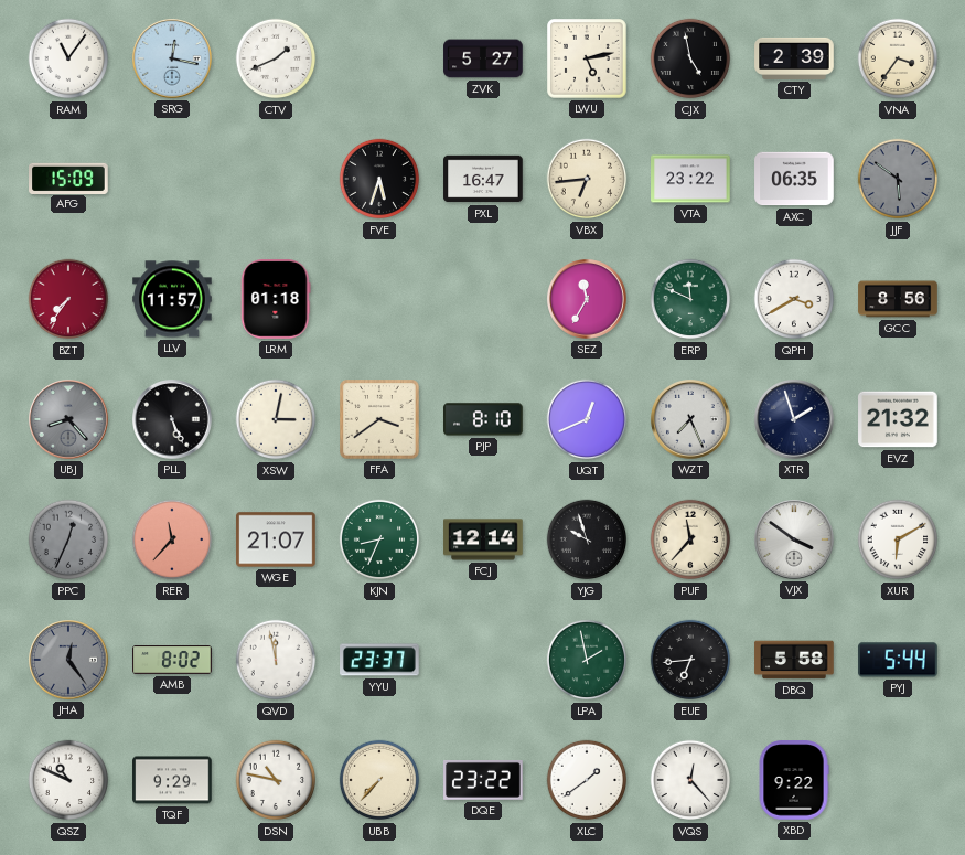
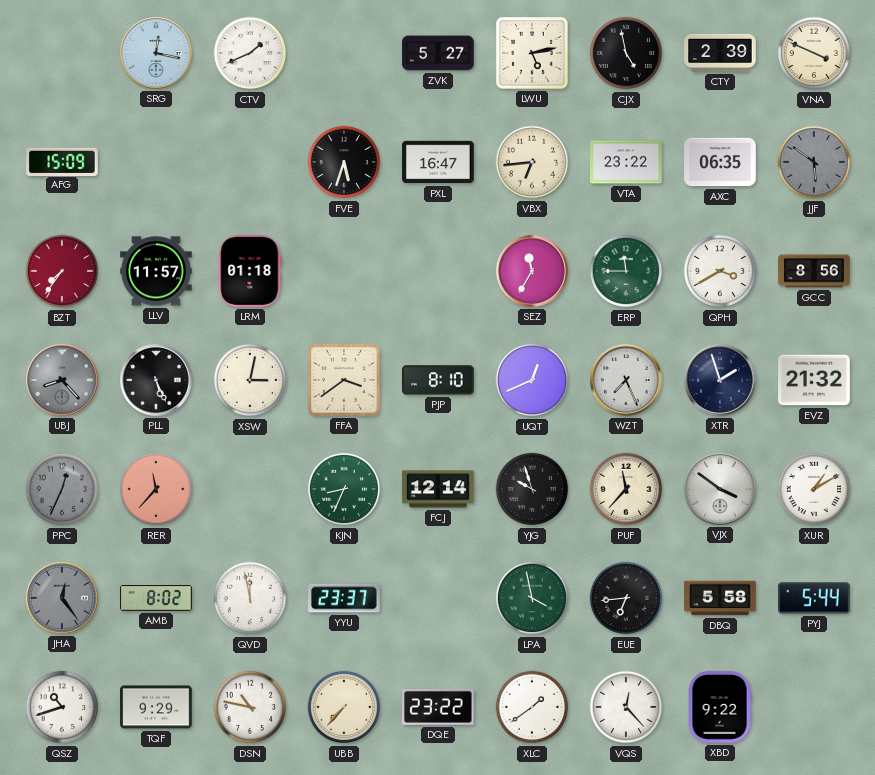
RAM: 11:06 -> none (68, 58)
VNA: 3:36 -> 3:49 (814, 53)
ERP: 11:49 -> 11:45 (626, 271)
WGE: 21:07 -> none (276, 539)
XUR: 6:10 -> 1:10 (814, 489)
LPA: 1:58 -> 3:58 (532, 598)
QSZ: 10:49 -> 10:42 (62, 707)
